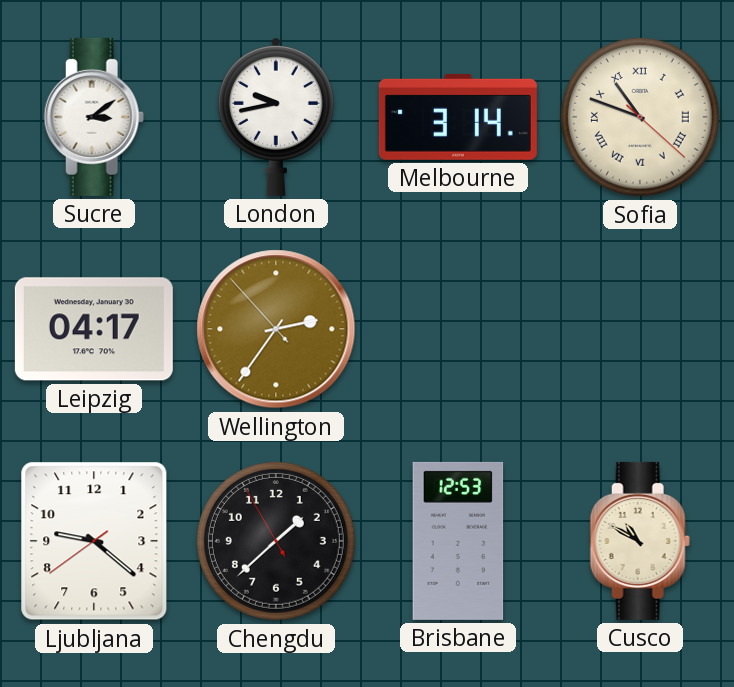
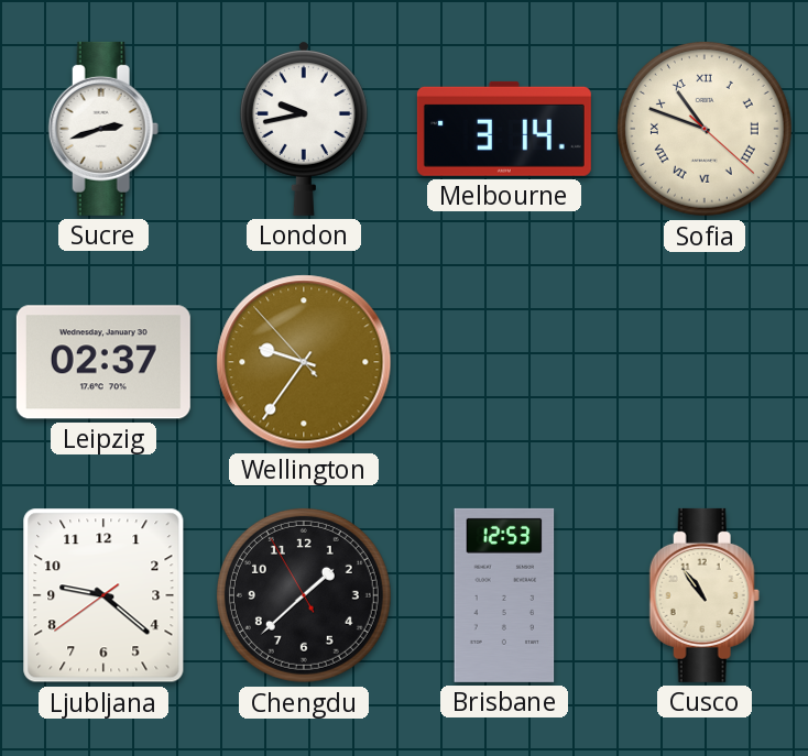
Sucre: 3:09 -> 2:42 (103, 129)
Leipzig: 04:17 -> 02:37 (103, 362)
Wellington: 2:35 -> 9:35 (304, 362)
Cusco: 10:50 -> 10:54 (705, 595)
